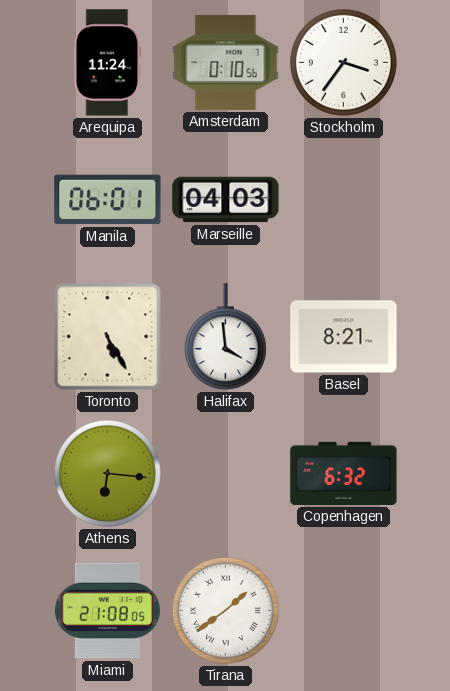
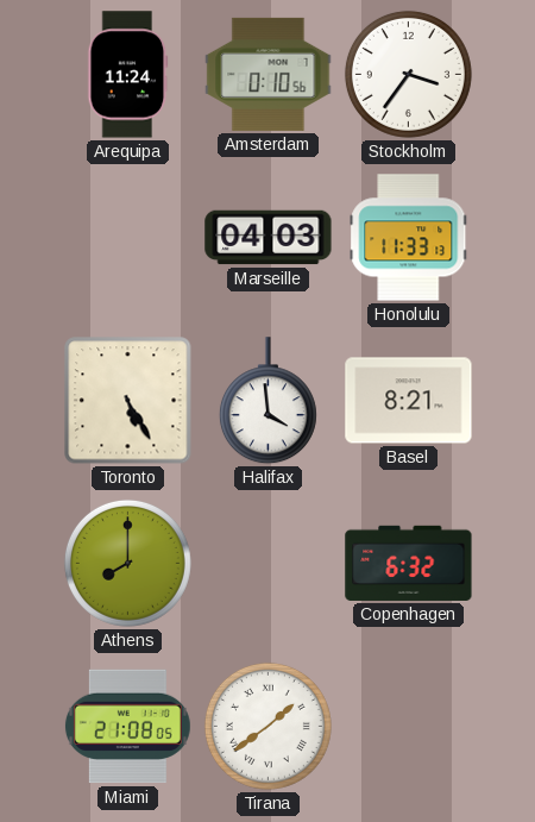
Manila: 06:01 -> none (108, 200)
Honolulu: none -> 11:33 (409, 238)
Athens: 6:16 -> 8:00 (127, 563)
